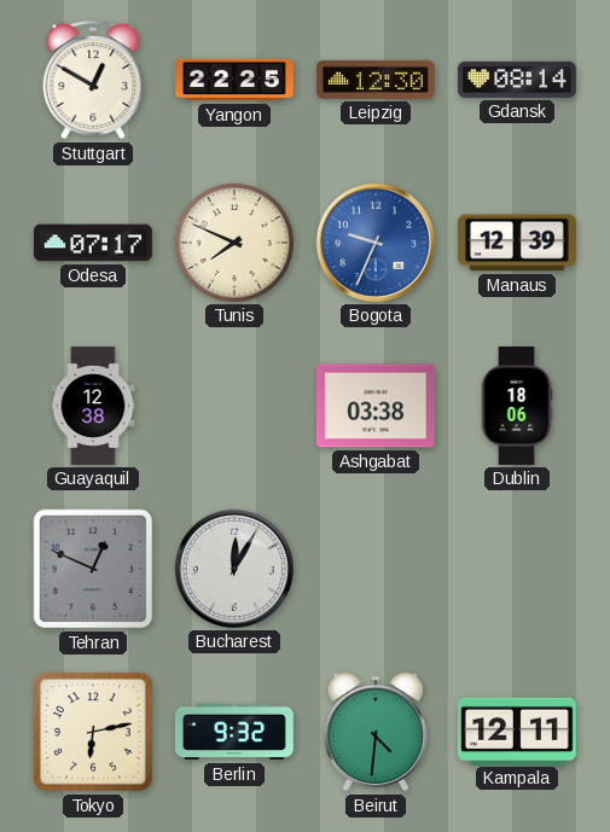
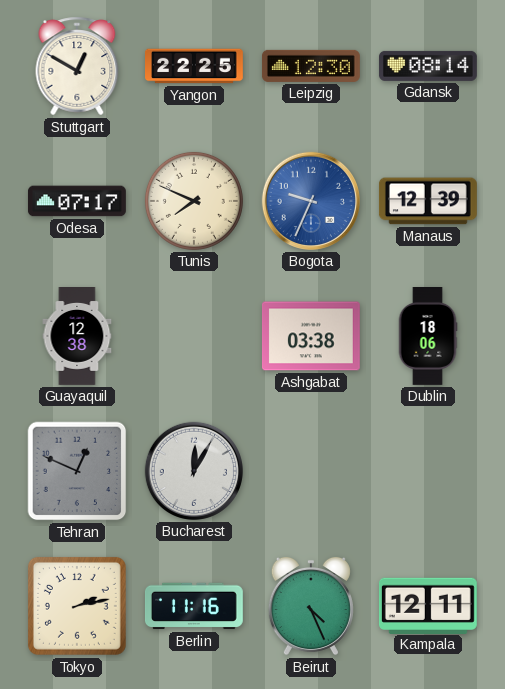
Tokyo: 6:13 -> 2:13 (77, 606)
Berlin: 9:32 -> 11:16 (194, 606)
Beirut: 4:31 -> 4:26 (311, 606)
